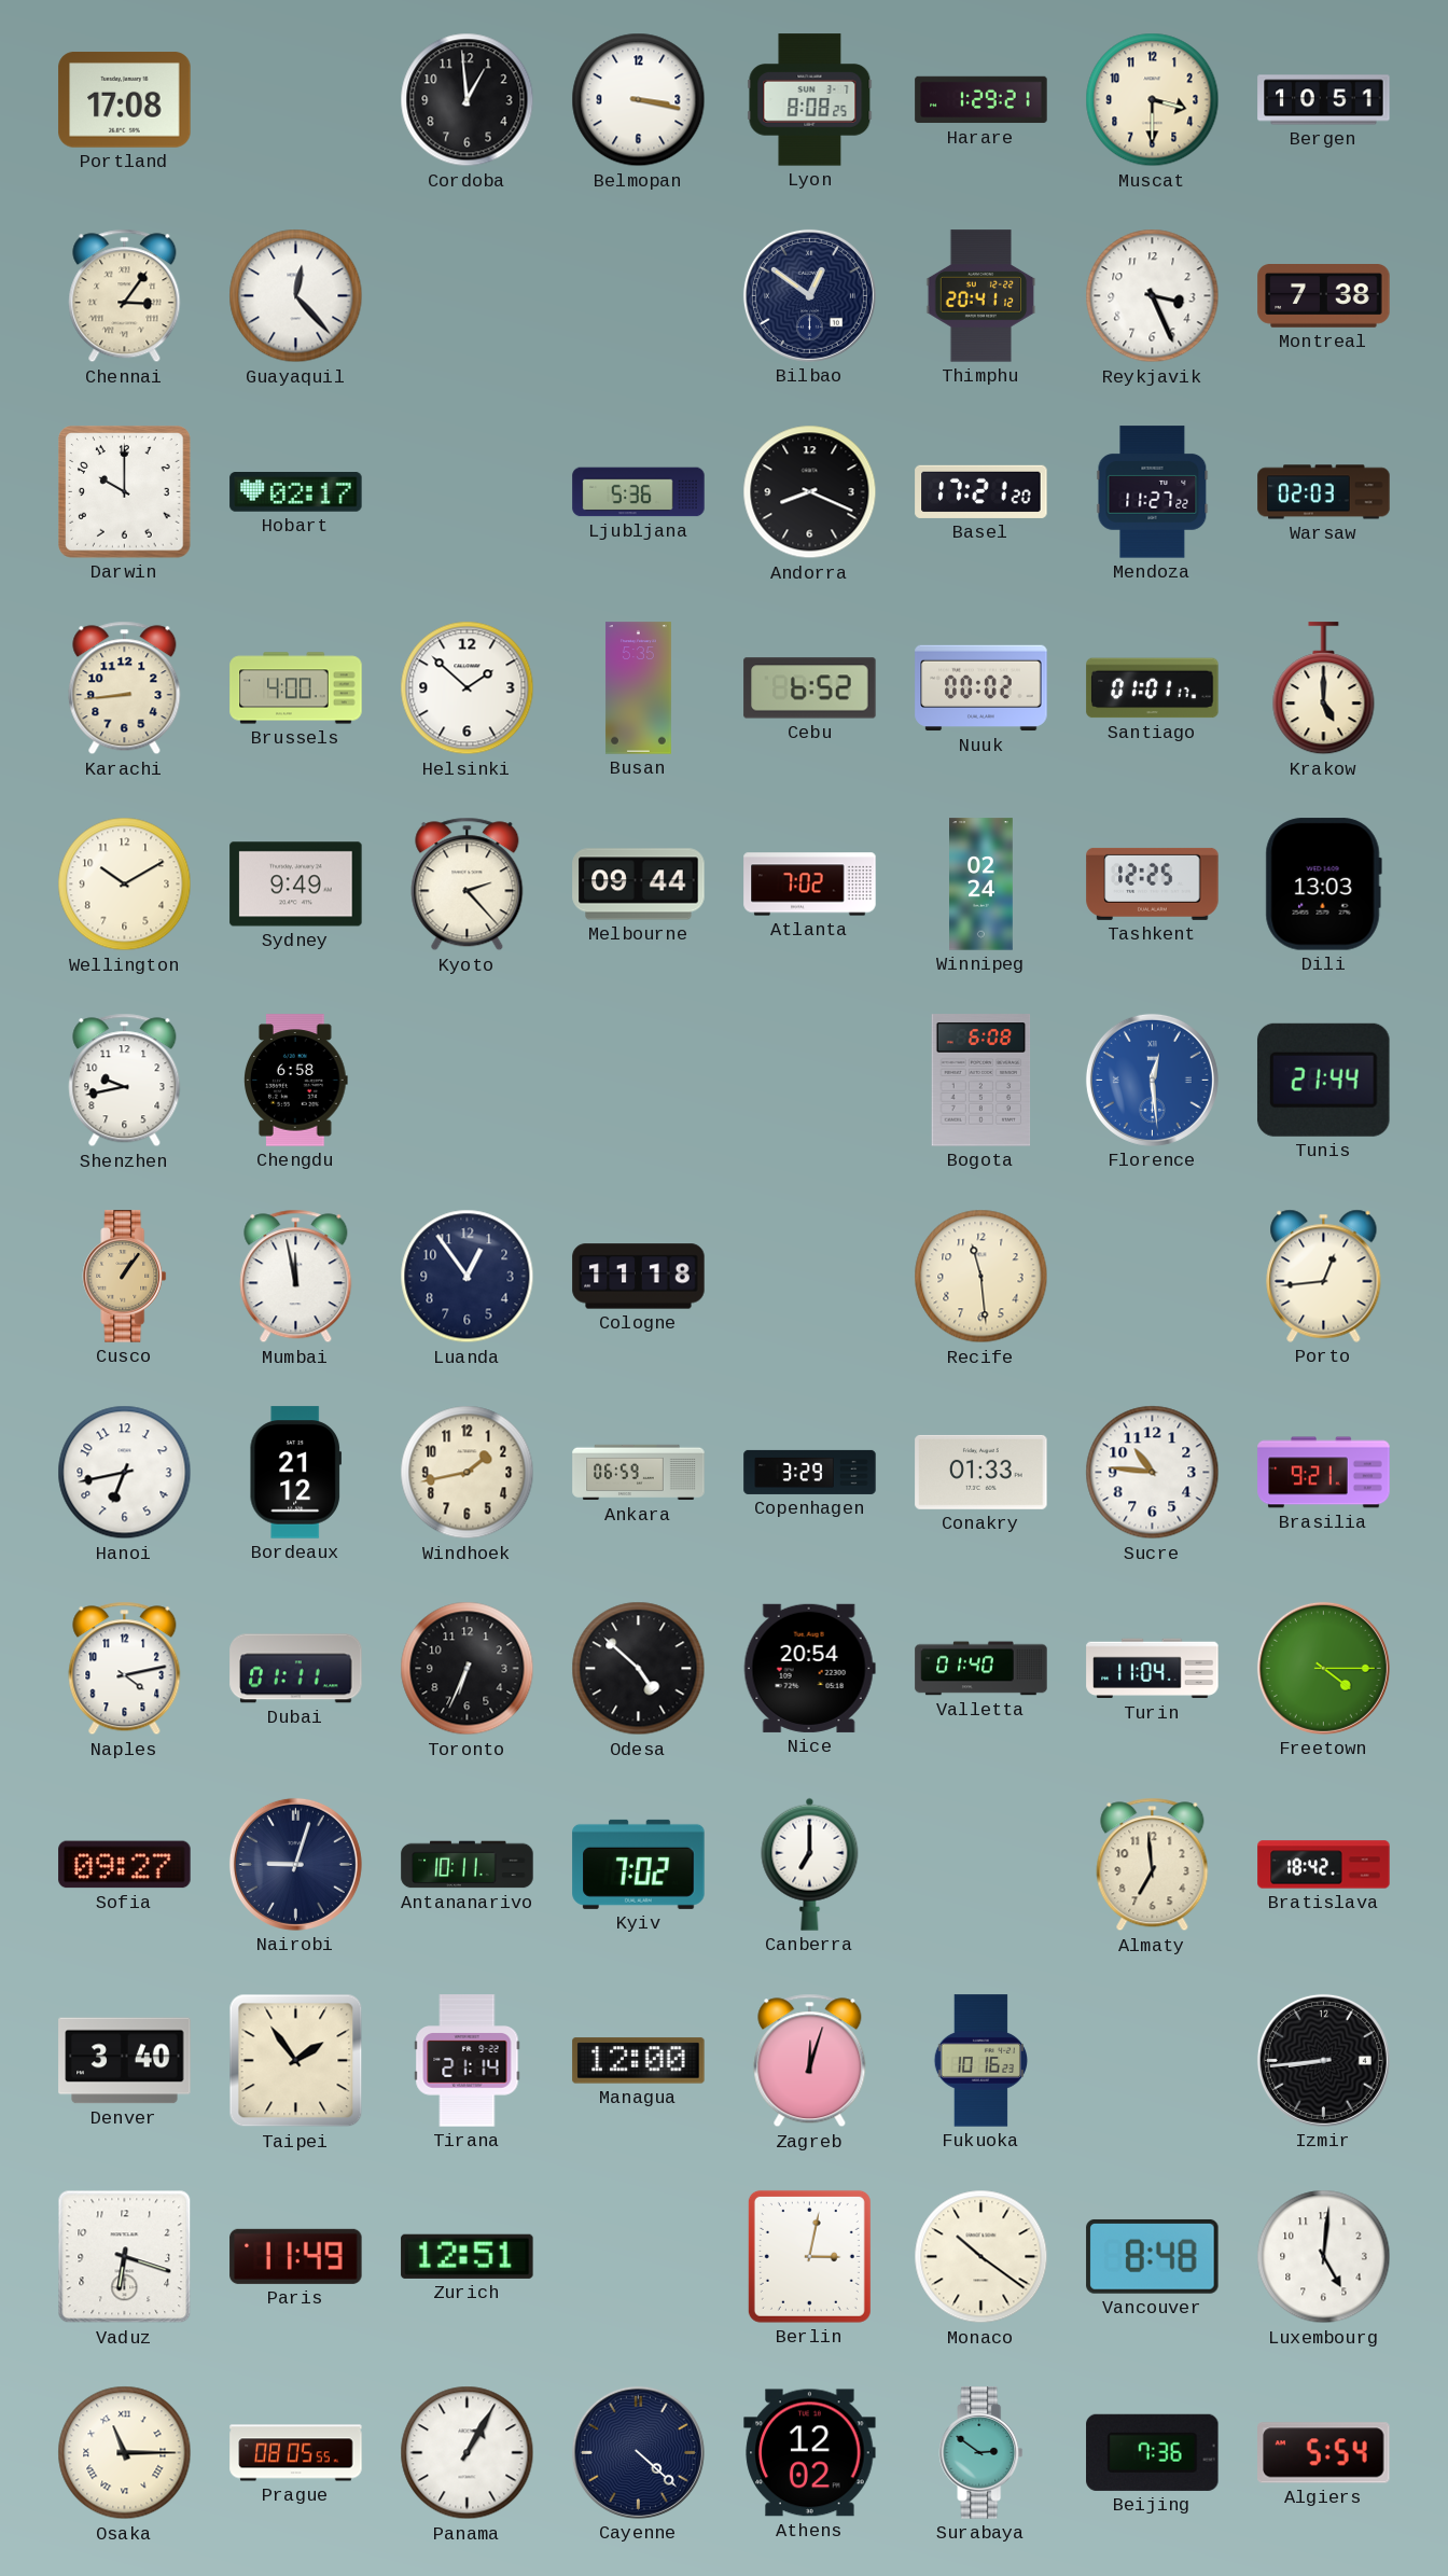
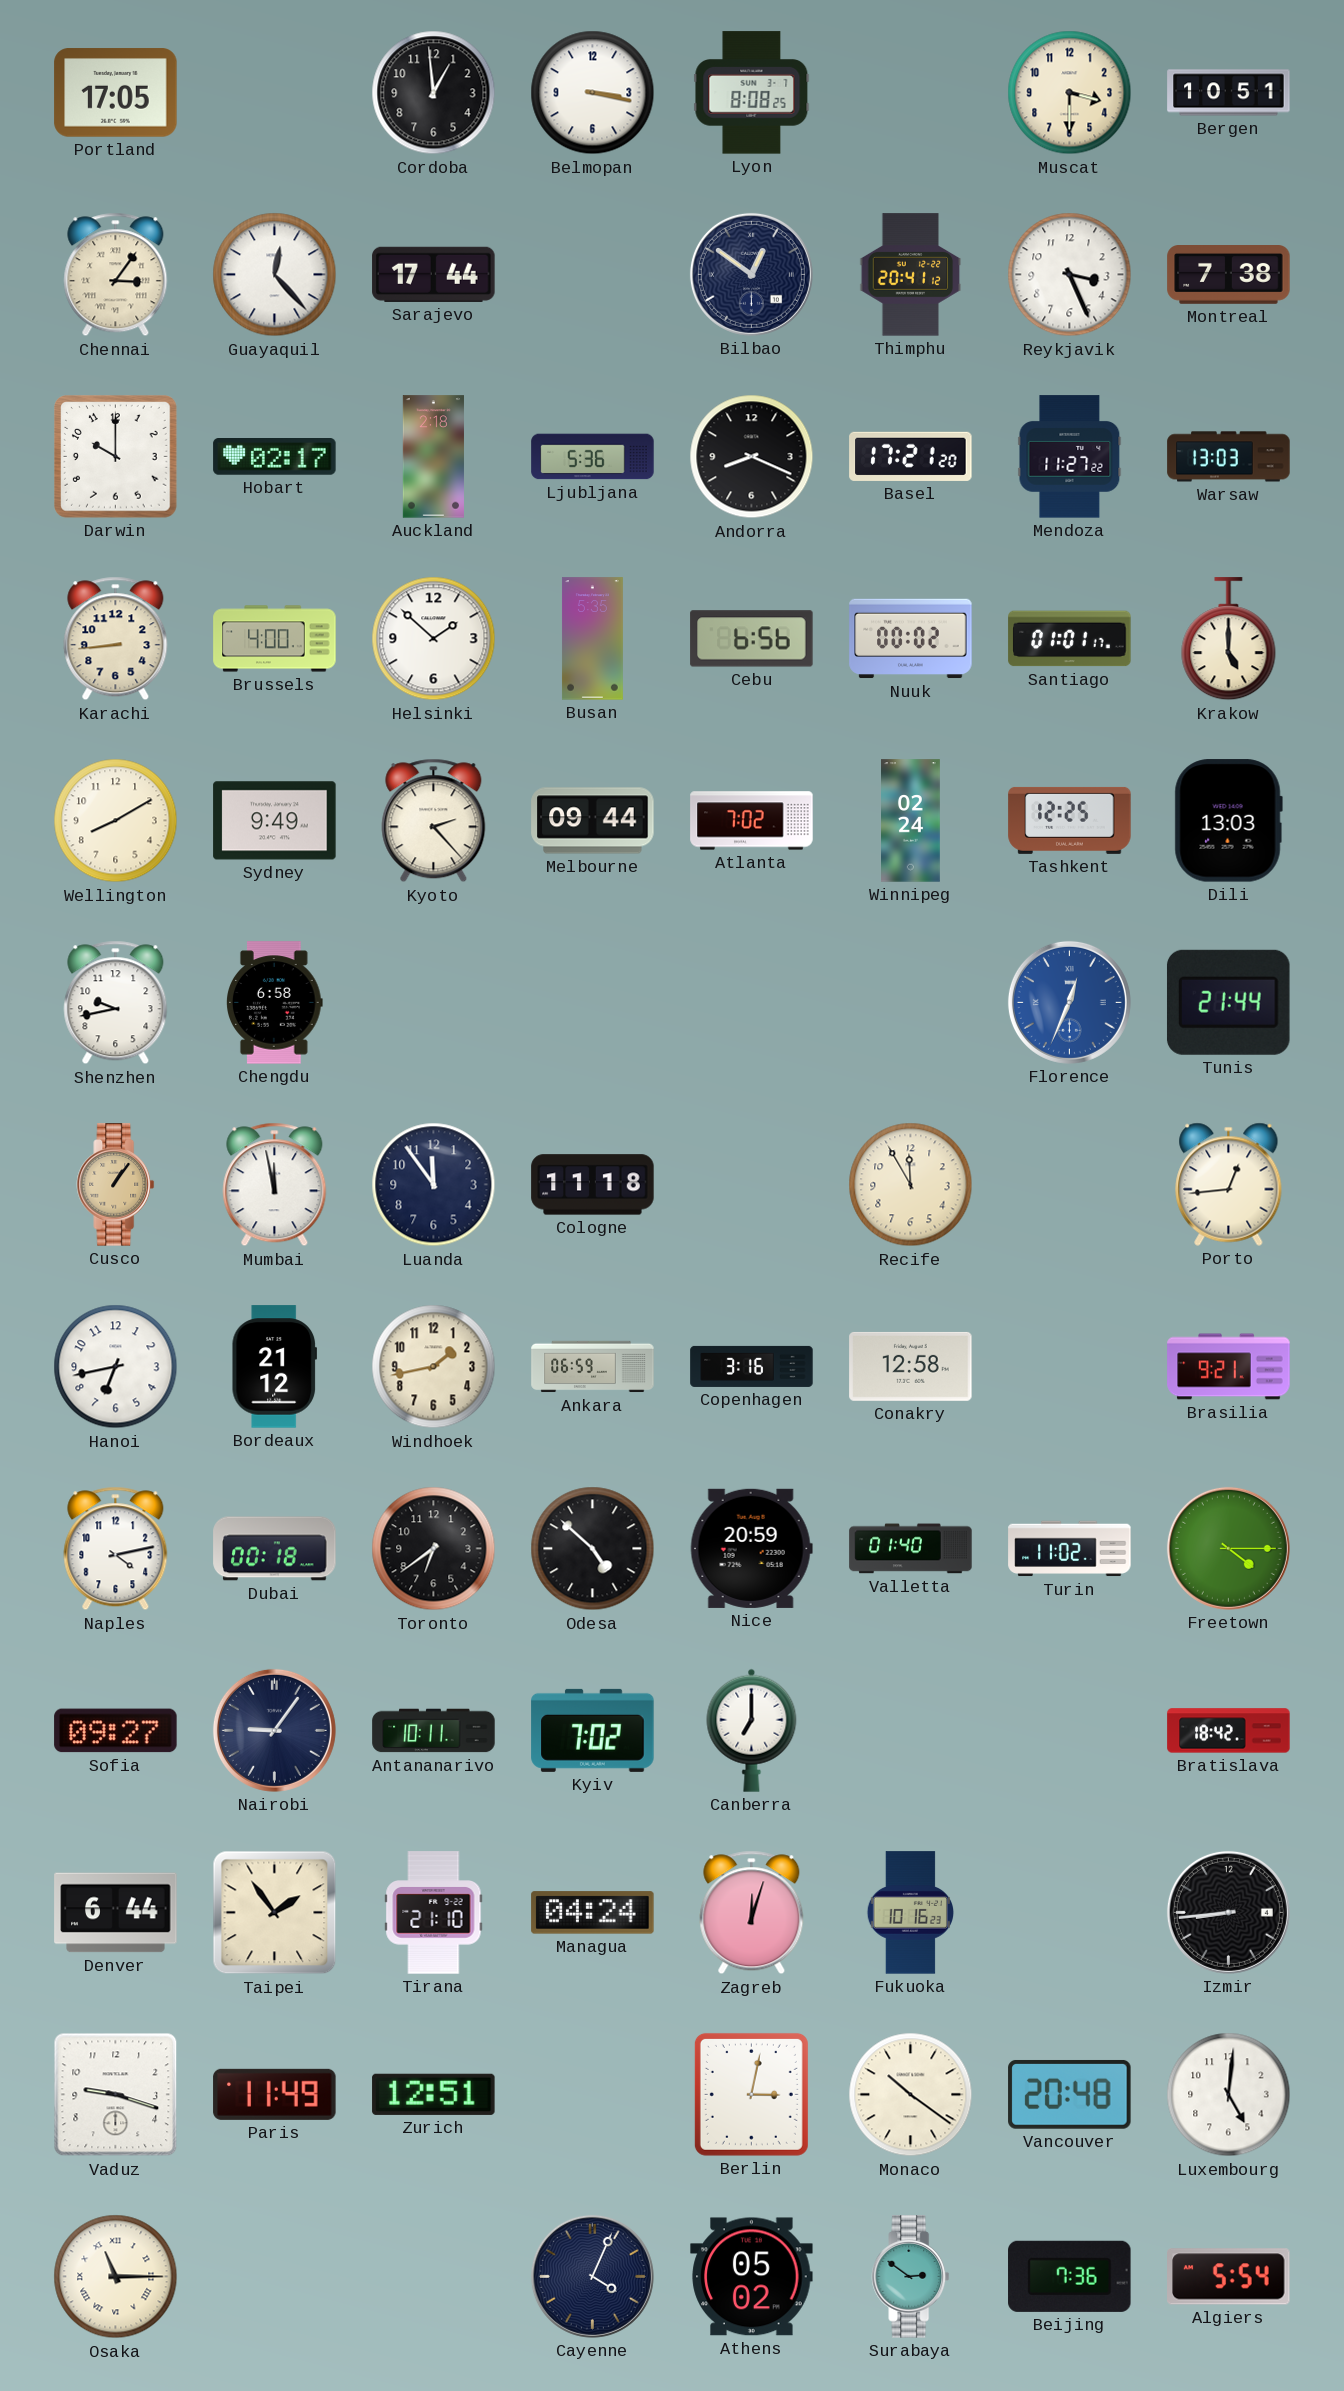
Portland: 17:08 -> 17:05 (116, 93)
Harare: 1:29 -> none (981, 100)
Sarajevo: none -> 17:44 (434, 274)
Auckland: none -> 2:18 (433, 457)
Warsaw: 02:03 -> 13:03 (1229, 457)
Cebu: 6:52 -> 6:56 (752, 639)
Wellington: 10:10 -> 8:10 (116, 821)
Bogota: 6:08 -> none (981, 1081)
Florence: 12:29 -> 12:34 (1069, 1002)
Luanda: 12:54 -> 11:54 (434, 1185)
Recife: 11:29 -> 11:55 (911, 1185)
Copenhagen: 3:29 -> 3:16 (752, 1366)
Conakry: 01:33 -> 12:58 (911, 1366)
Sucre: 10:46 -> none (1153, 1473)
Dubai: 01:11 -> 00:18 (275, 1549)
Toronto: 6:34 -> 6:39 (434, 1549)
Nice: 20:54 -> 20:59 (751, 1548)
Turin: 11:04 -> 11:02 (1070, 1549)
Nairobi: 9:03 -> 9:06 (274, 1730)
Almaty: 6:59 -> none (1153, 1865)
Denver: 3:40 -> 6:44 (116, 1913)
Tirana: 21:14 -> 21:10 (434, 1913)
Managua: 12:00 -> 04:24 (593, 1913)
Vaduz: 6:18 -> 9:18 (116, 2095)
Vancouver: 8:48 -> 20:48 (1070, 2094)
Prague: 08:05 -> none (296, 2453)
Panama: 1:05 -> none (468, 2453)
Cayenne: 4:22 -> 4:04 (592, 2276)
Athens: 12:02 -> 05:02 (752, 2277)
